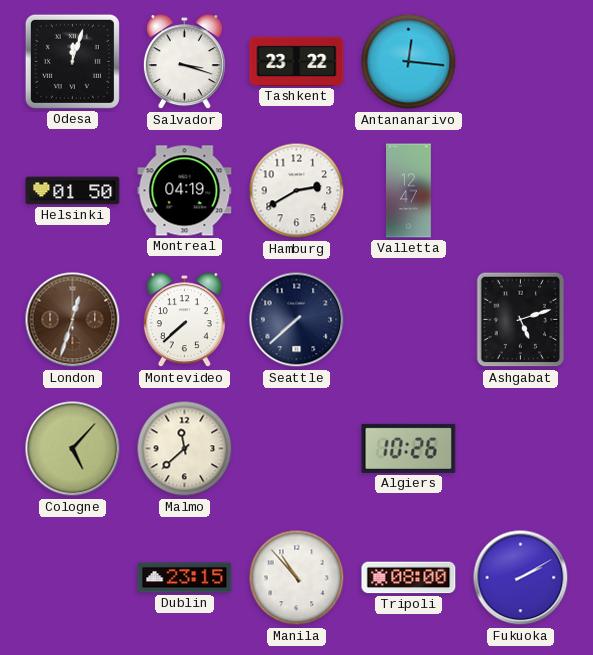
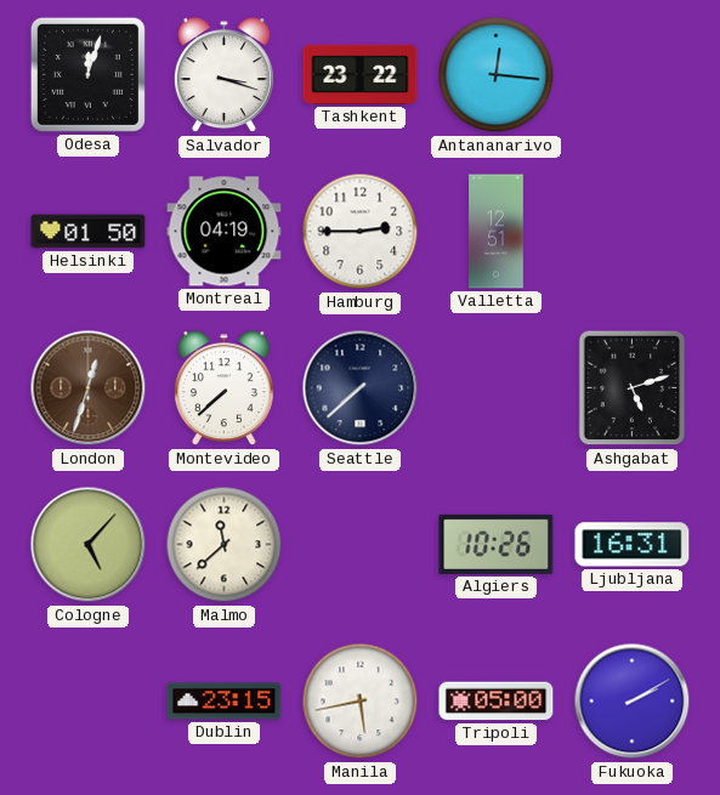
Hamburg: 2:40 -> 2:45 (361, 232)
Valletta: 12:47 -> 12:51 (497, 232)
Ljubljana: none -> 16:31 (633, 545)
Manila: 10:53 -> 5:43 (361, 702)
Tripoli: 08:00 -> 05:00 (497, 702)
